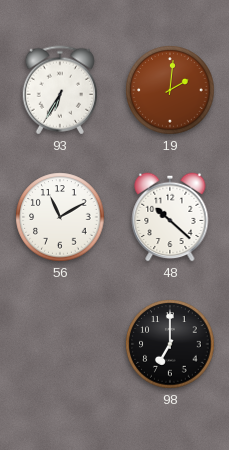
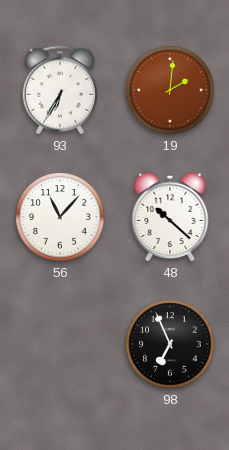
56: 11:10 -> 11:07 (60, 217)
98: 7:00 -> 6:56 (170, 344)
